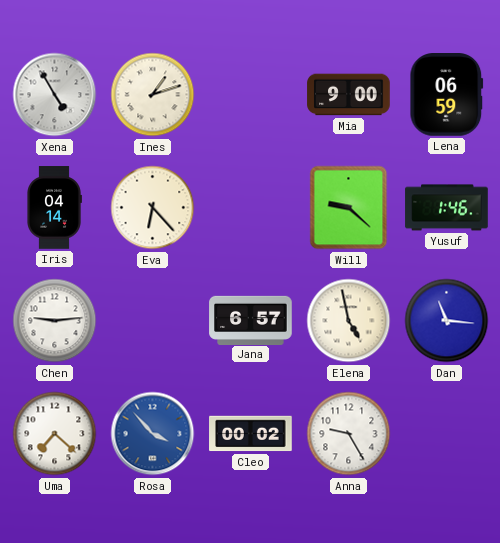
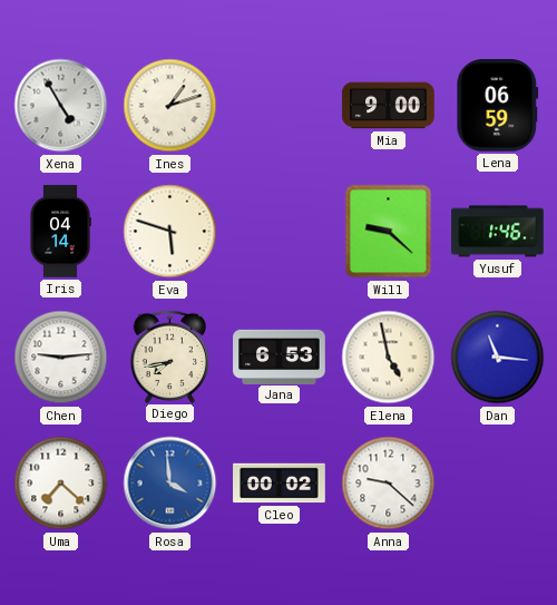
Eva: 6:23 -> 5:48 (170, 232)
Diego: none -> 7:43 (170, 357)
Jana: 6:57 -> 6:53 (280, 357)
Rosa: 3:53 -> 3:59 (170, 484)
Anna: 9:25 -> 9:22 (389, 484)
